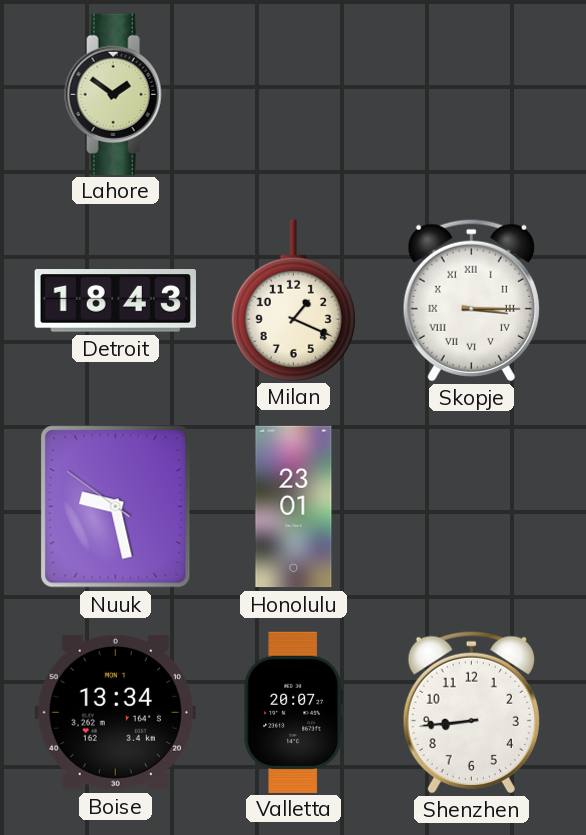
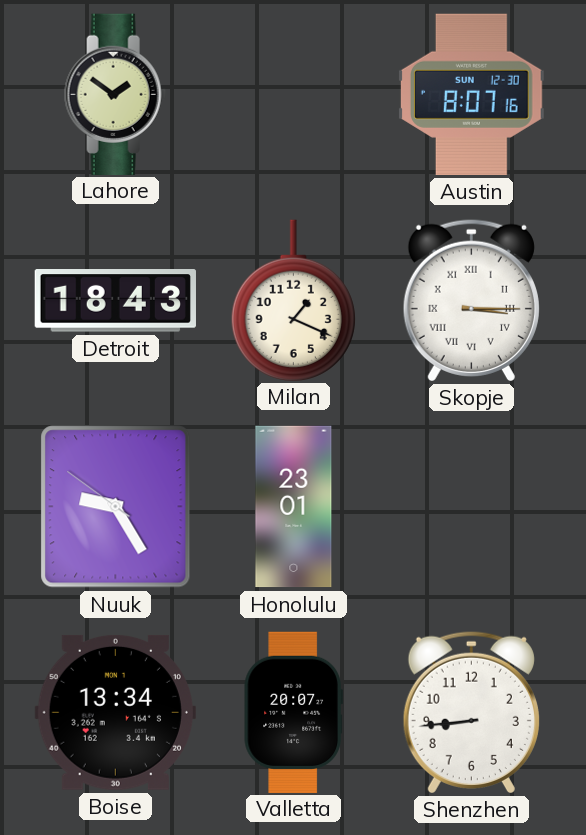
Austin: none -> 8:07 (471, 94)
Nuuk: 9:27 -> 9:24 (116, 507)
